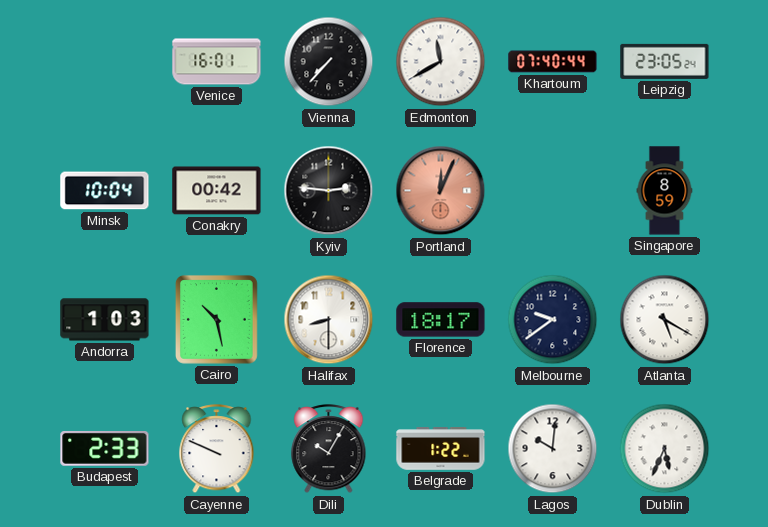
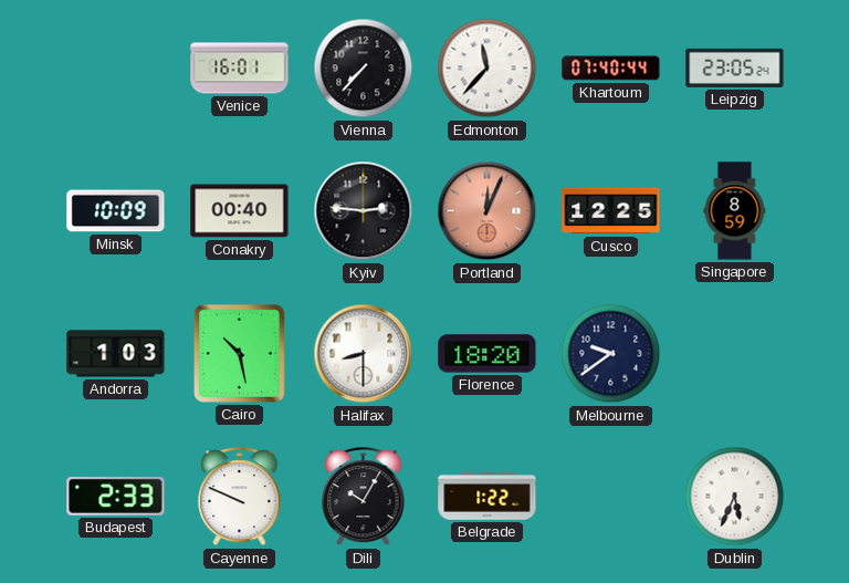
Edmonton: 11:40 -> 11:37 (488, 69)
Minsk: 10:04 -> 10:09 (116, 211)
Conakry: 00:42 -> 00:40 (240, 211)
Cusco: none -> 12:25 (611, 211)
Florence: 18:17 -> 18:20 (488, 354)
Atlanta: 5:20 -> none (665, 320)
Lagos: 10:01 -> none (553, 449)
